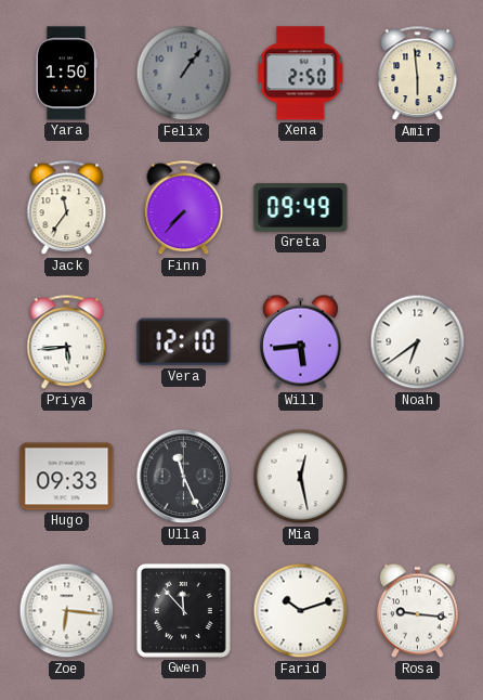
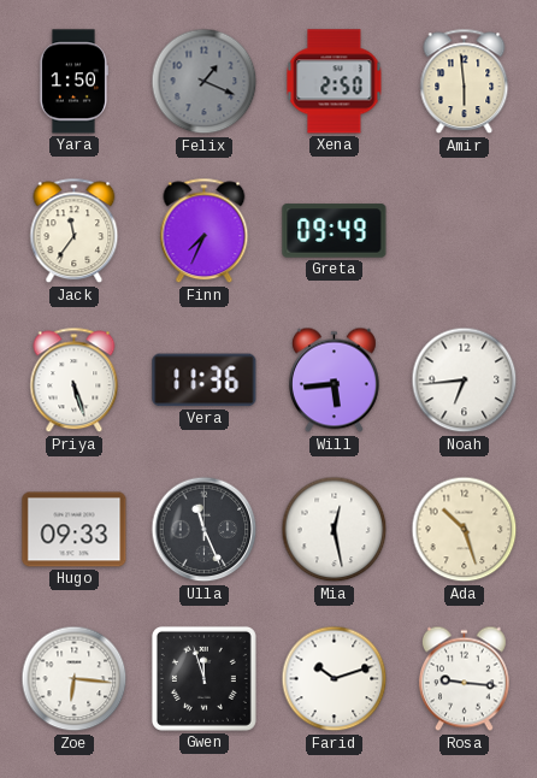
Felix: 1:06 -> 1:19 (205, 82)
Finn: 7:37 -> 7:34 (205, 231)
Priya: 5:44 -> 5:27 (75, 381)
Vera: 12:10 -> 11:36 (205, 381)
Noah: 6:39 -> 6:44 (465, 381)
Ada: none -> 10:27 (465, 530)
Gwen: 11:53 -> 11:57 (203, 678)
